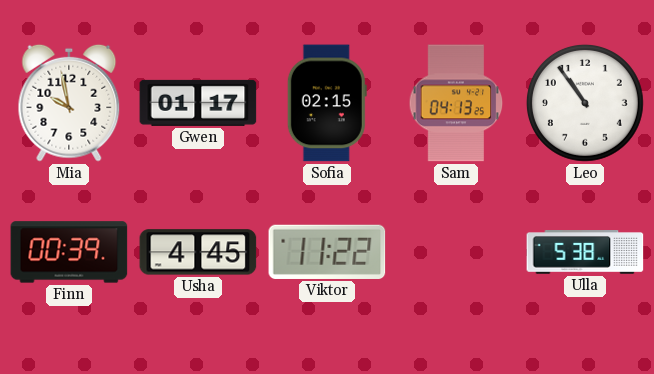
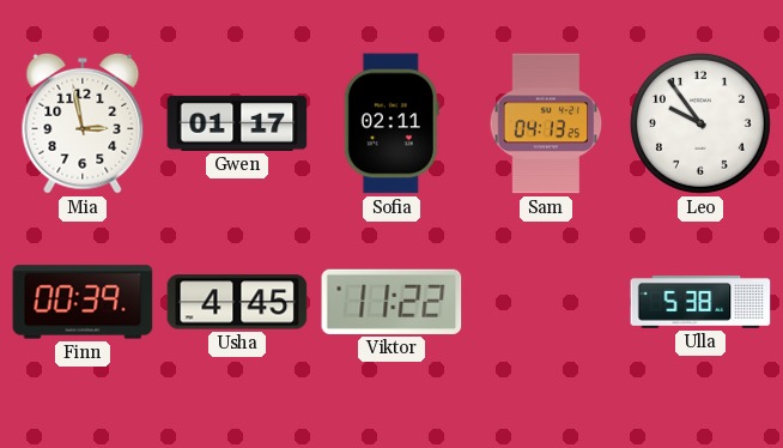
Mia: 9:58 -> 2:58 (83, 123)
Sofia: 02:15 -> 02:11 (391, 123)
Leo: 10:54 -> 9:54 (700, 123)
